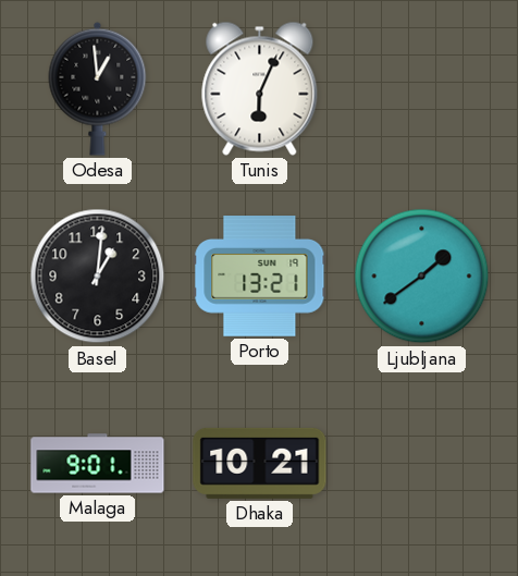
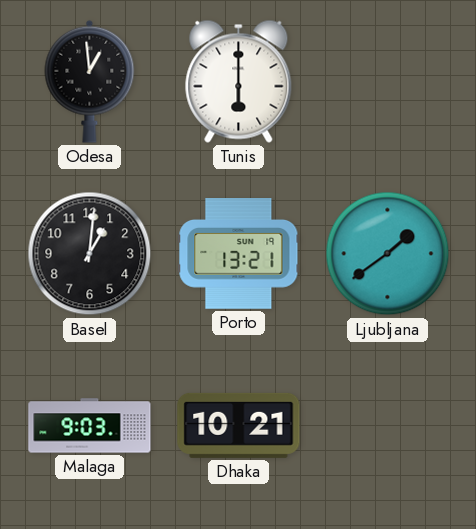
Tunis: 6:04 -> 6:00 (239, 81)
Malaga: 9:01 -> 9:03 (90, 426)
